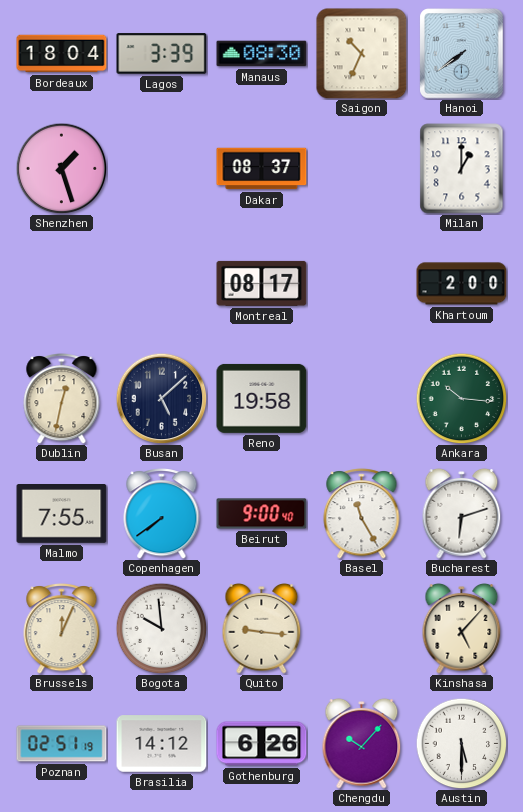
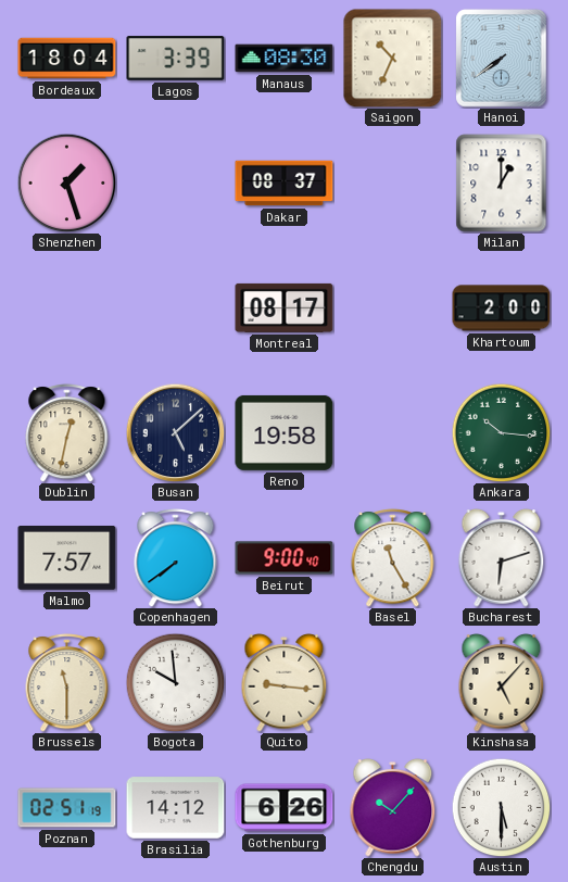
Malmo: 7:55 -> 7:57 (67, 558)
Brussels: 12:04 -> 11:30 (67, 683)
